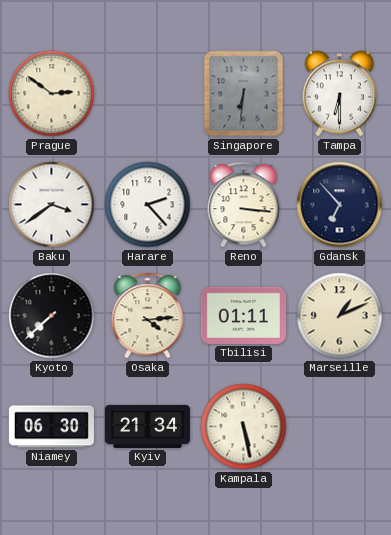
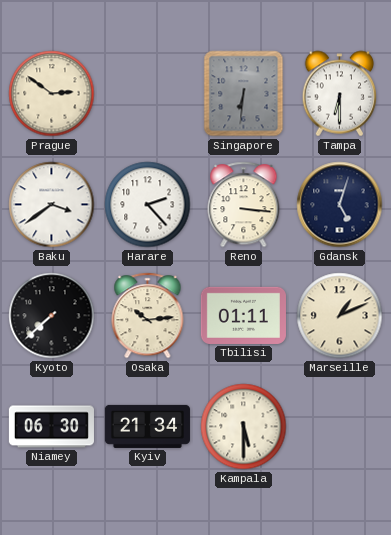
Gdansk: 6:53 -> 5:03 (340, 205)
Osaka: 4:14 -> 10:14 (148, 316)
Kampala: 5:28 -> 5:30 (244, 427)
